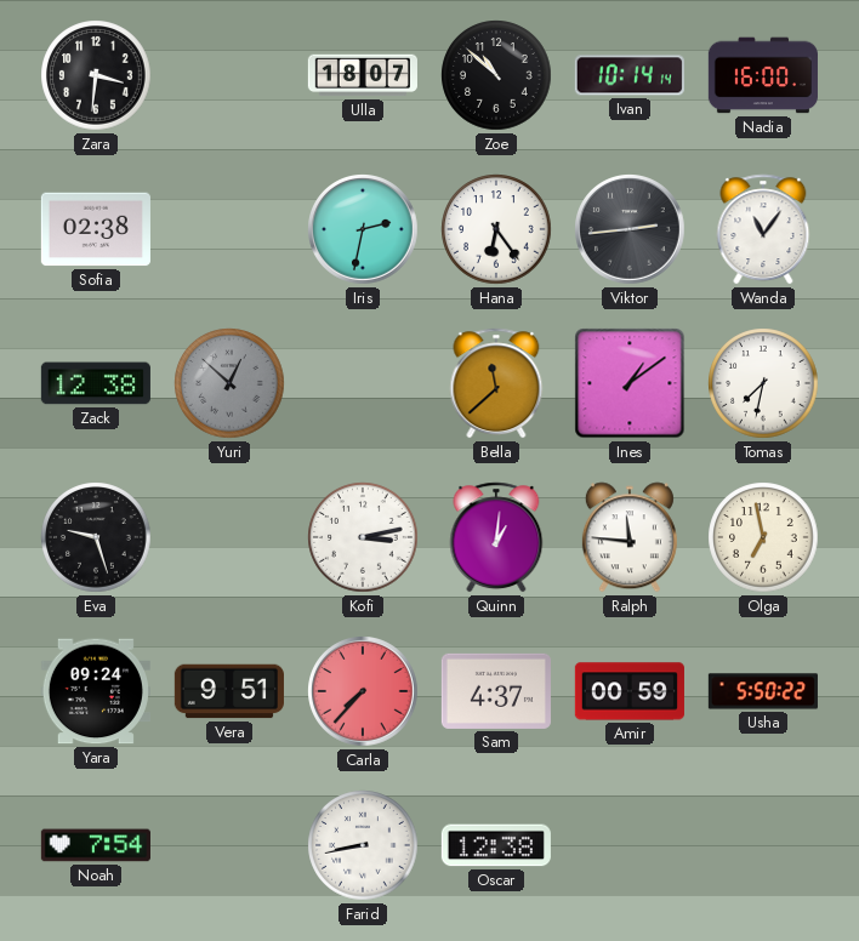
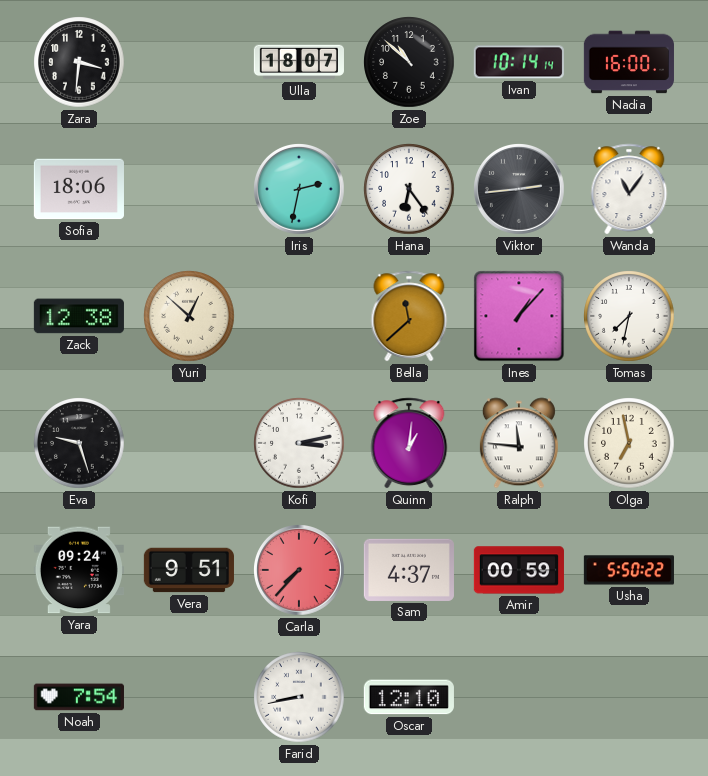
Sofia: 02:38 -> 18:06 (79, 189)
Yuri dial: grey -> cream (189, 316)
Ines: 1:09 -> 1:07 (519, 316)
Oscar: 12:38 -> 12:10 (409, 697)
